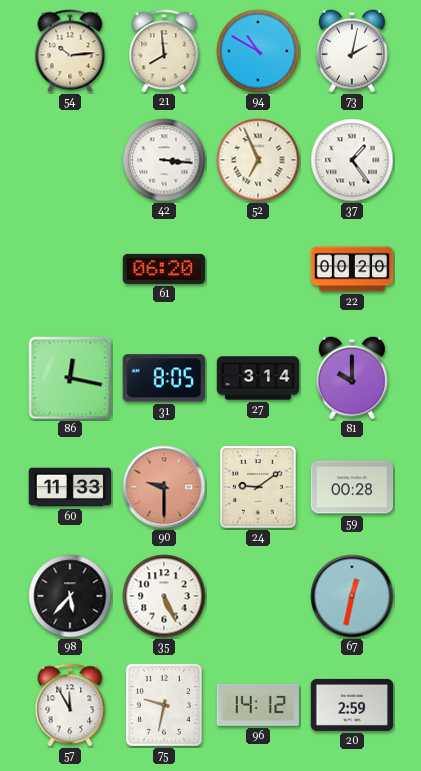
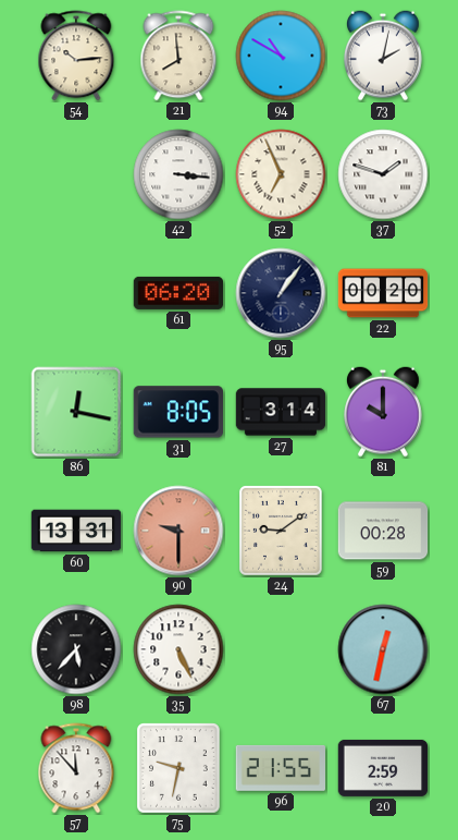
37: 1:24 -> 1:48 (383, 174)
95: none -> 1:06 (281, 293)
60: 11:33 -> 13:31 (76, 531)
57: 11:55 -> 11:53 (76, 768)
96: 14:12 -> 21:55 (280, 768)
